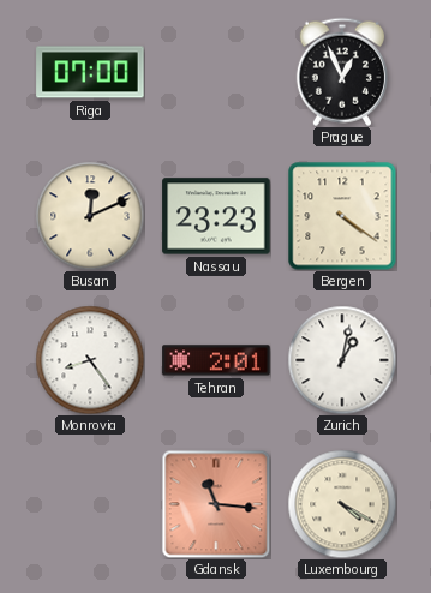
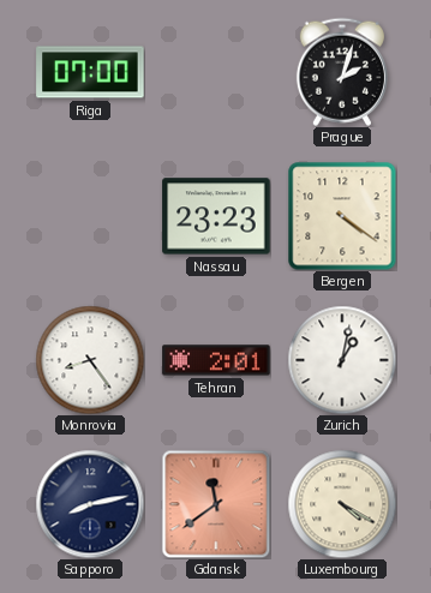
Prague: 12:56 -> 2:03 (342, 72)
Busan: 12:11 -> none (90, 216)
Sapporo: none -> 8:13 (90, 504)
Gdansk: 11:16 -> 11:39 (216, 504)
